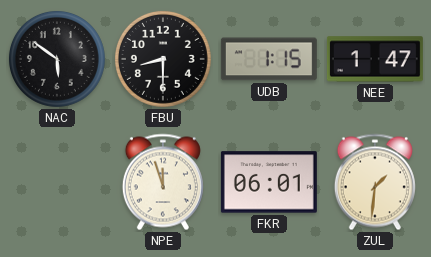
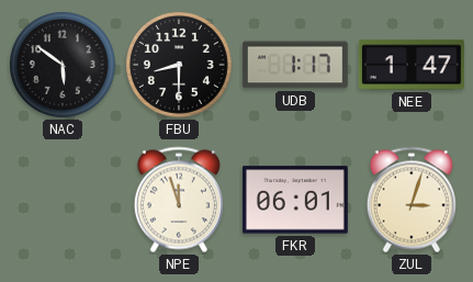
UDB: 1:15 -> 1:17 (295, 65)
ZUL: 1:31 -> 3:03 (412, 200)
